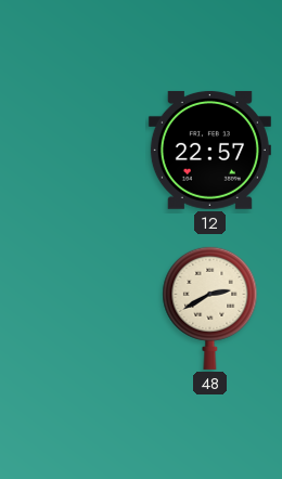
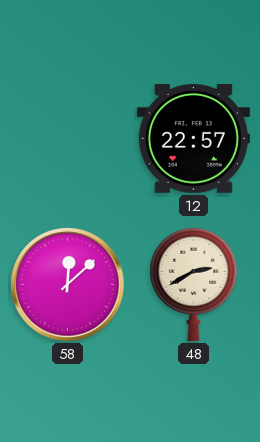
58: none -> 12:08 (68, 285)
